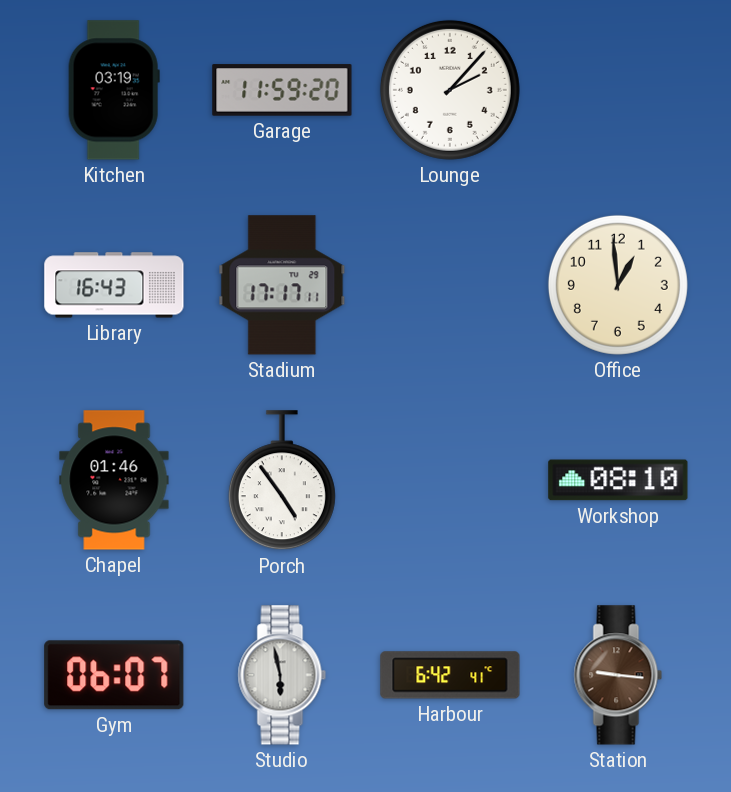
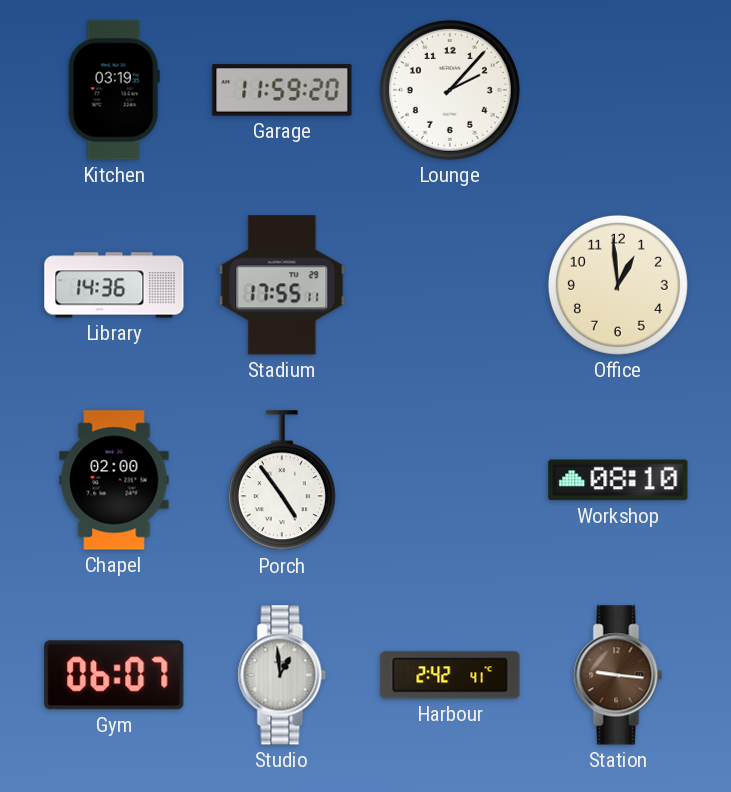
Library: 16:43 -> 14:36 (114, 285)
Stadium: 17:17 -> 17:55 (282, 285)
Chapel: 01:46 -> 02:00 (114, 480)
Studio: 5:58 -> 12:59 (282, 675)
Harbour: 6:42 -> 2:42 (450, 675)
